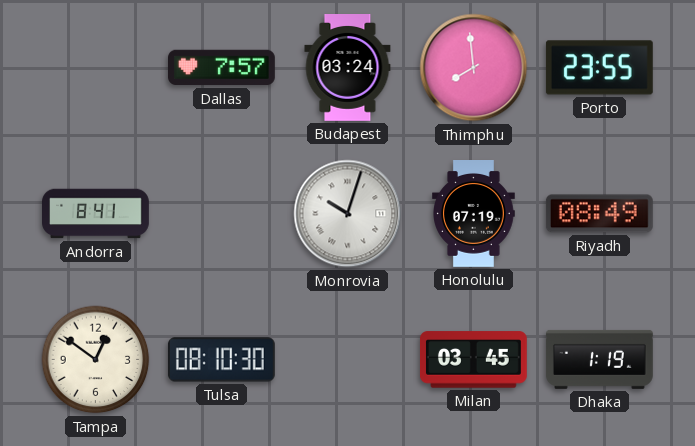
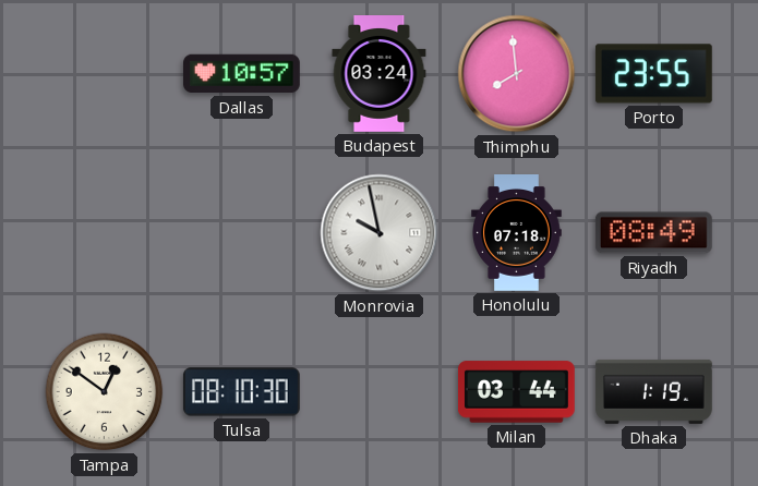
Dallas: 7:57 -> 10:57 (242, 74)
Andorra: 8:41 -> none (96, 214)
Monrovia: 10:03 -> 9:58 (380, 233)
Honolulu: 07:19 -> 07:18 (517, 233)
Milan: 03:45 -> 03:44 (516, 392)
